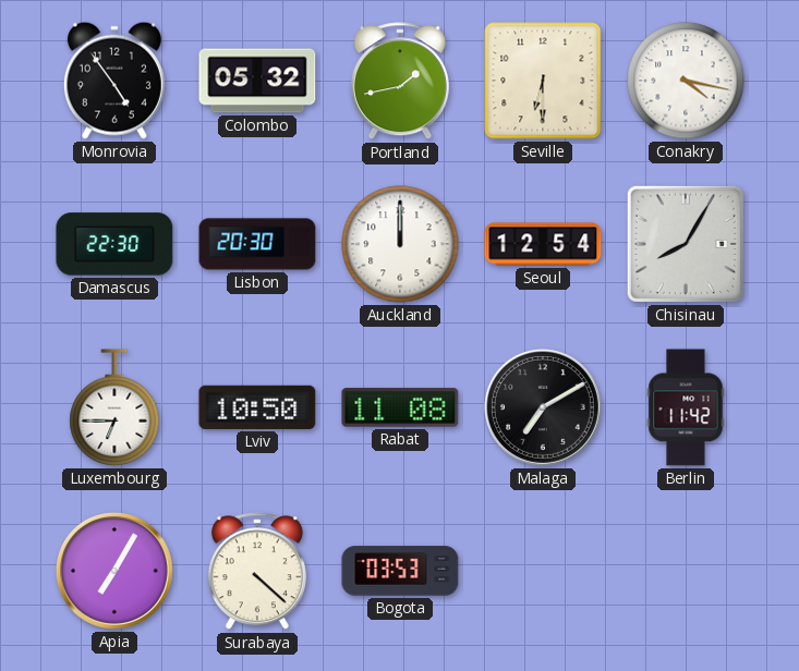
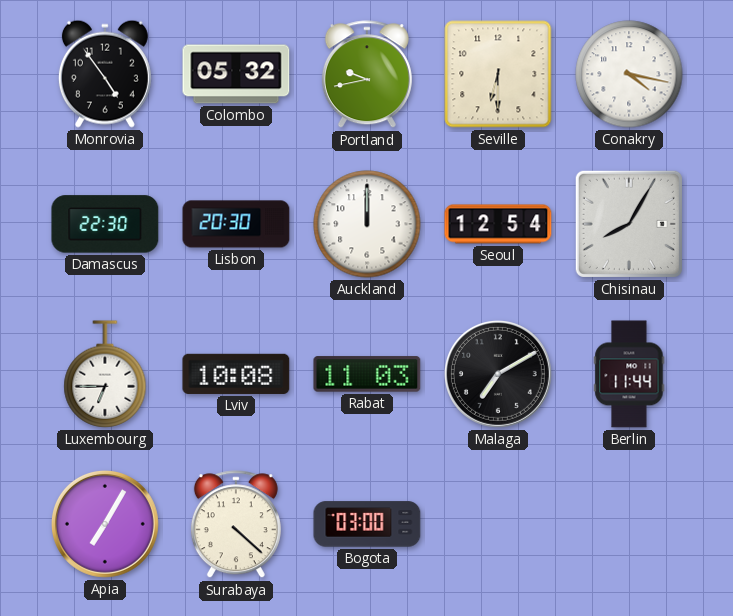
Portland: 1:43 -> 9:43 (367, 75)
Lviv: 10:50 -> 10:08 (236, 374)
Rabat: 11:08 -> 11:03 (367, 374)
Berlin: 11:42 -> 11:44 (629, 374)
Bogota: 03:53 -> 03:00 (367, 524)
